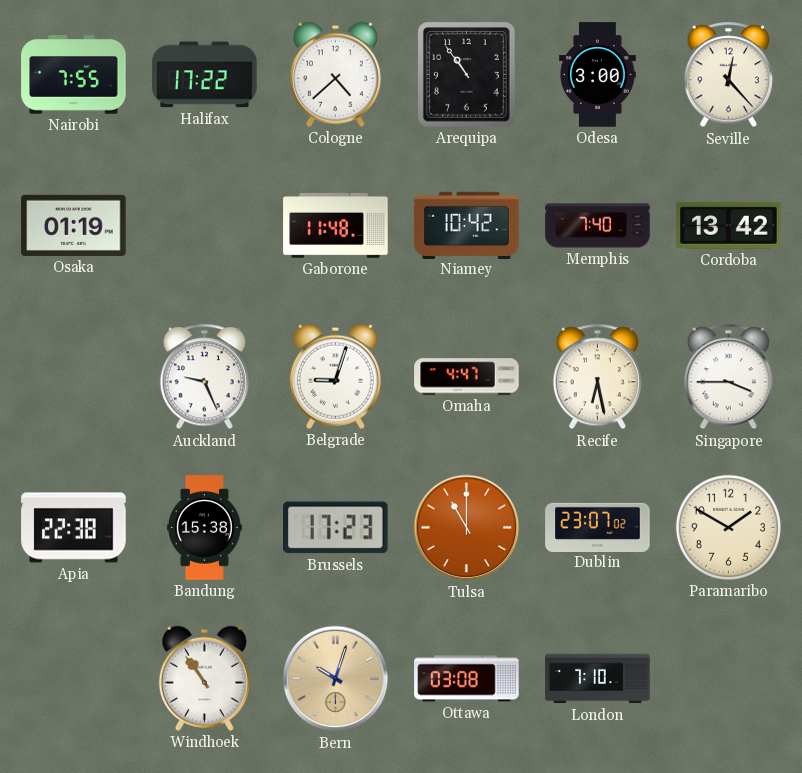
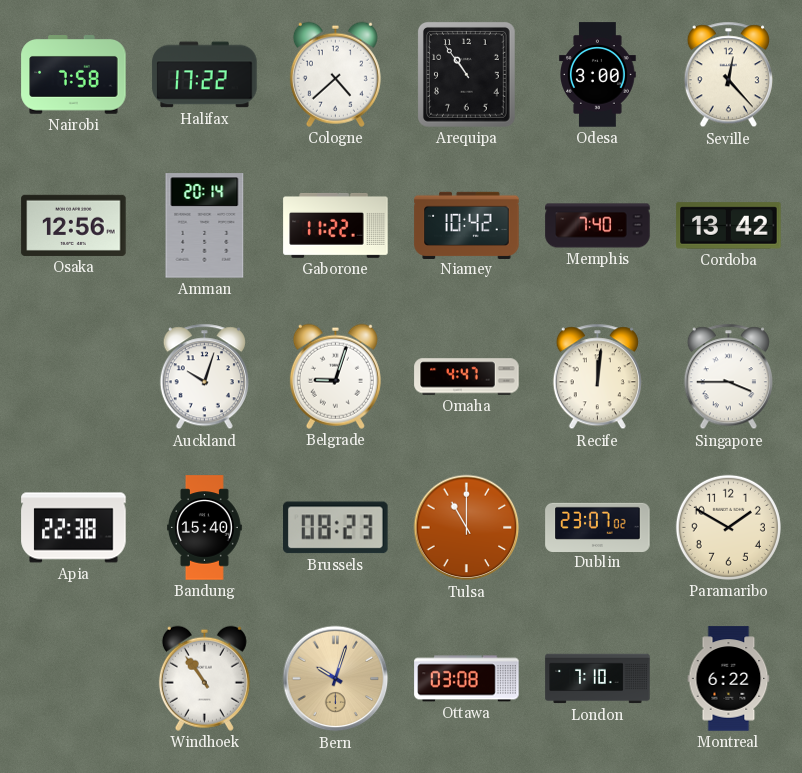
Nairobi: 7:55 -> 7:58 (74, 75)
Osaka: 01:19 -> 12:56 (74, 225)
Amman: none -> 20:14 (205, 226)
Gaborone: 11:48 -> 11:22 (336, 225)
Auckland: 9:26 -> 10:03 (204, 377)
Recife: 6:28 -> 12:01 (597, 377)
Bandung: 15:38 -> 15:40 (205, 528)
Brussels: 17:23 -> 08:23 (336, 528)
Montreal: none -> 6:22 (729, 679)
